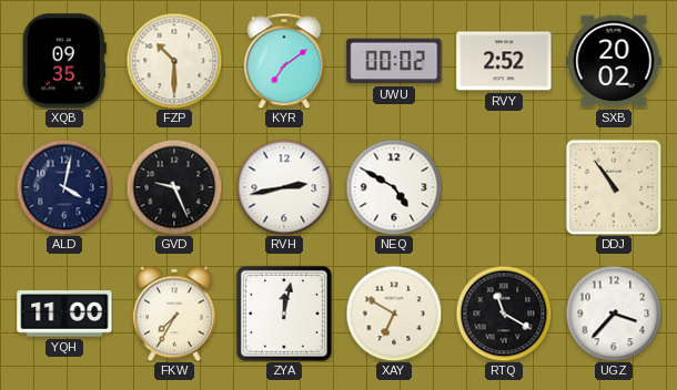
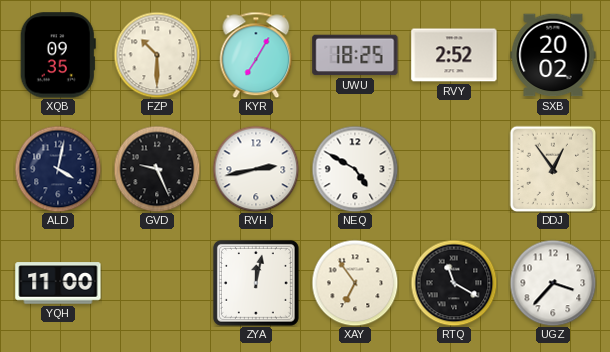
KYR: 7:09 -> 7:05 (256, 55)
UWU: 00:02 -> 18:25 (355, 55)
DDJ: 10:54 -> 12:54 (553, 169)
FKW: 7:35 -> none (174, 314)
XAY: 6:50 -> 6:54 (355, 283)
